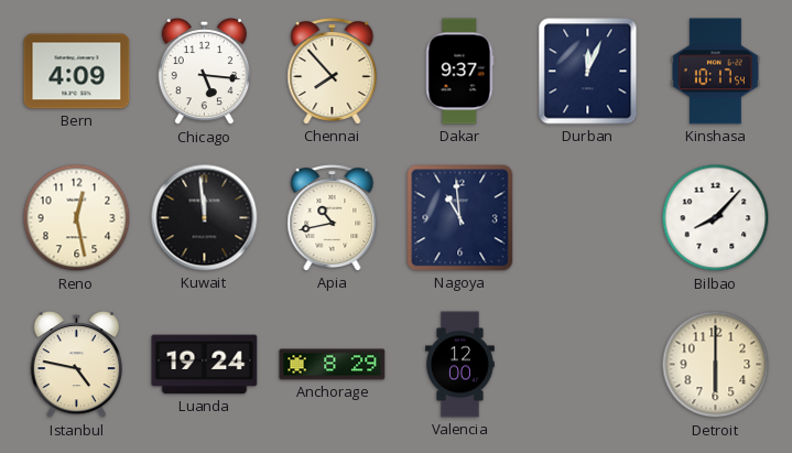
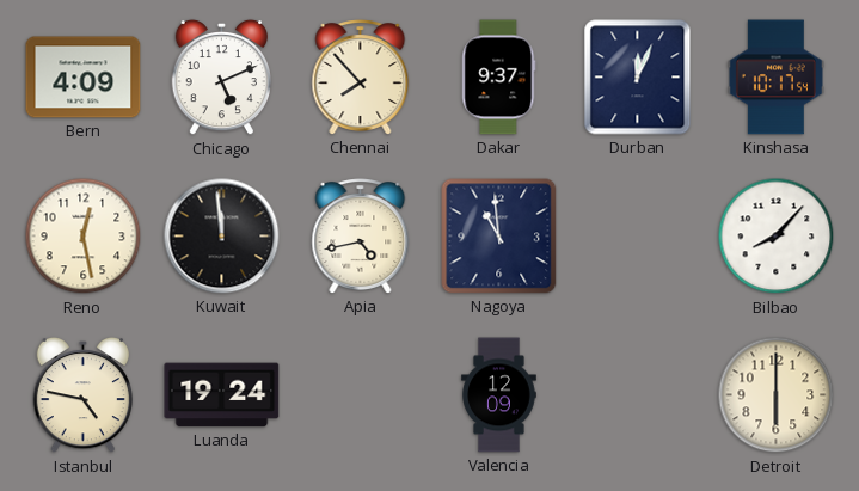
Chicago: 5:16 -> 5:11 (221, 78)
Apia: 10:43 -> 4:43 (361, 237)
Anchorage: 8:29 -> none (333, 365)
Valencia: 12:00 -> 12:09 (499, 395)
